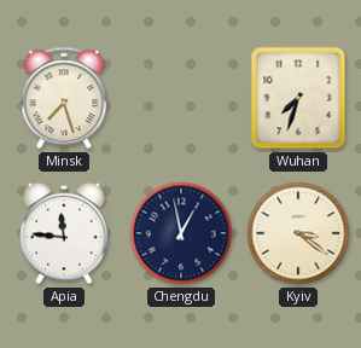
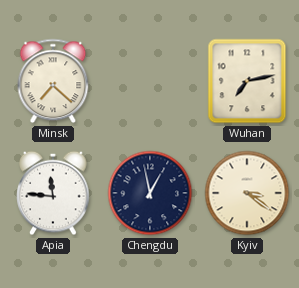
Minsk: 7:27 -> 7:22 (53, 81)
Wuhan: 7:33 -> 7:13 (247, 81)
